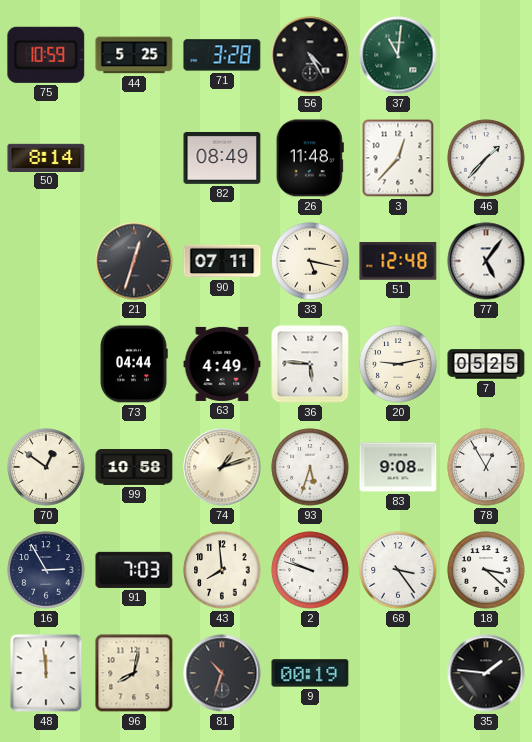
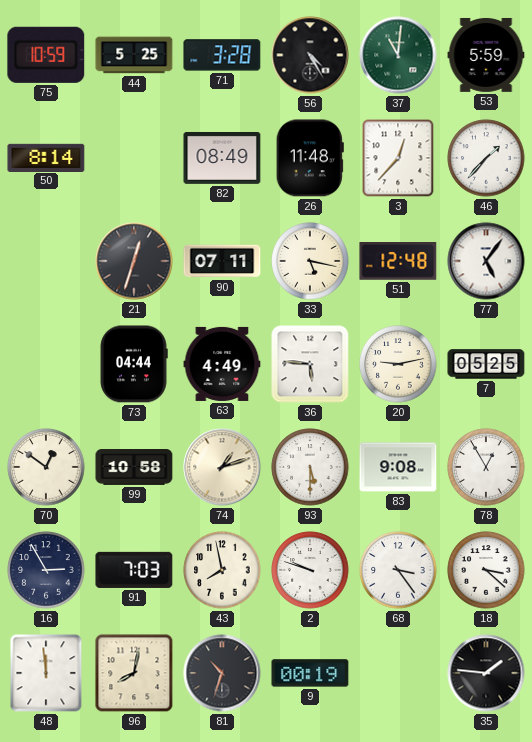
53: none -> 5:59 (486, 55)
93: 5:33 -> 5:30 (310, 467)
43: 7:59 -> 7:58 (222, 570)
